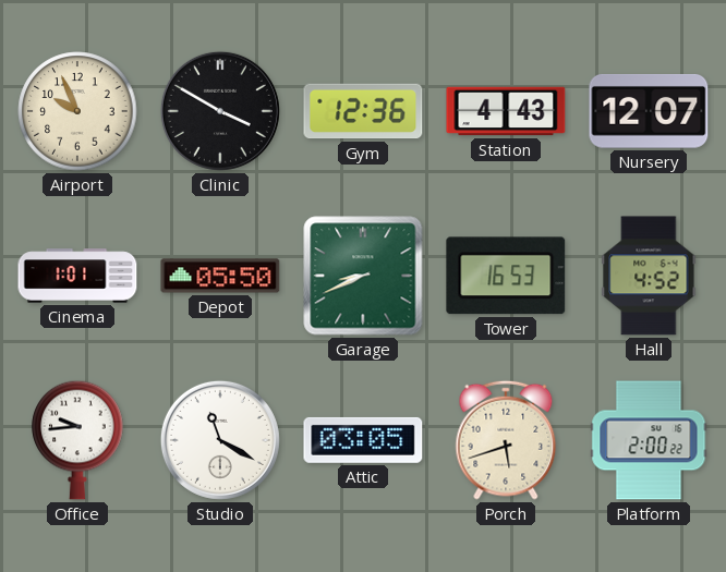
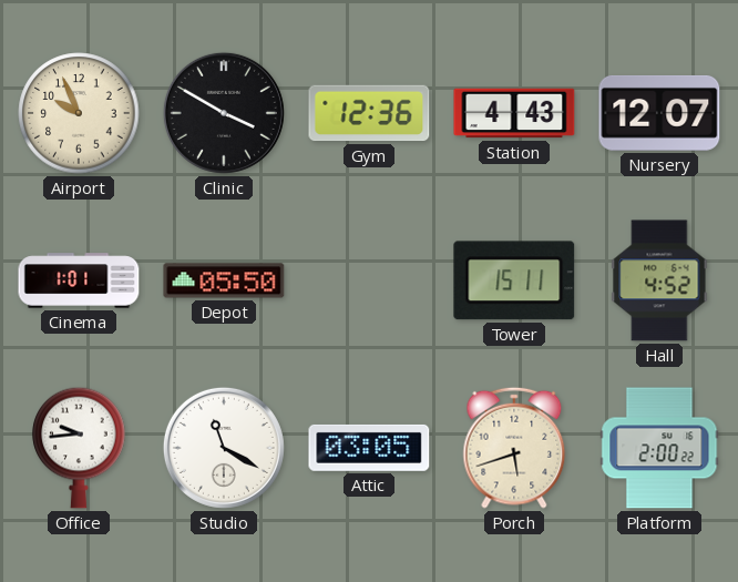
Garage: 8:41 -> none (363, 276)
Tower: 16:53 -> 15:11 (514, 280)
